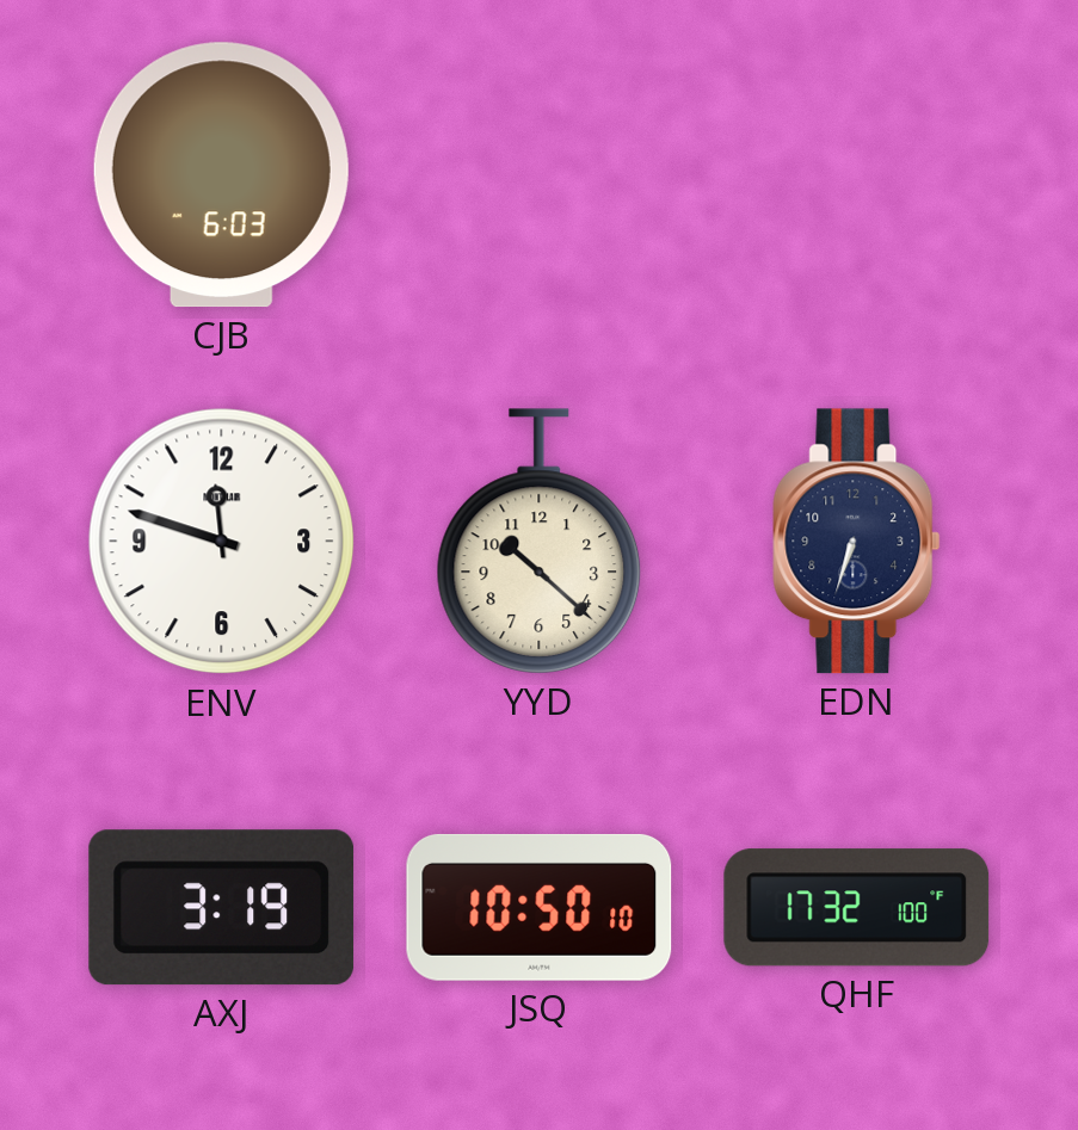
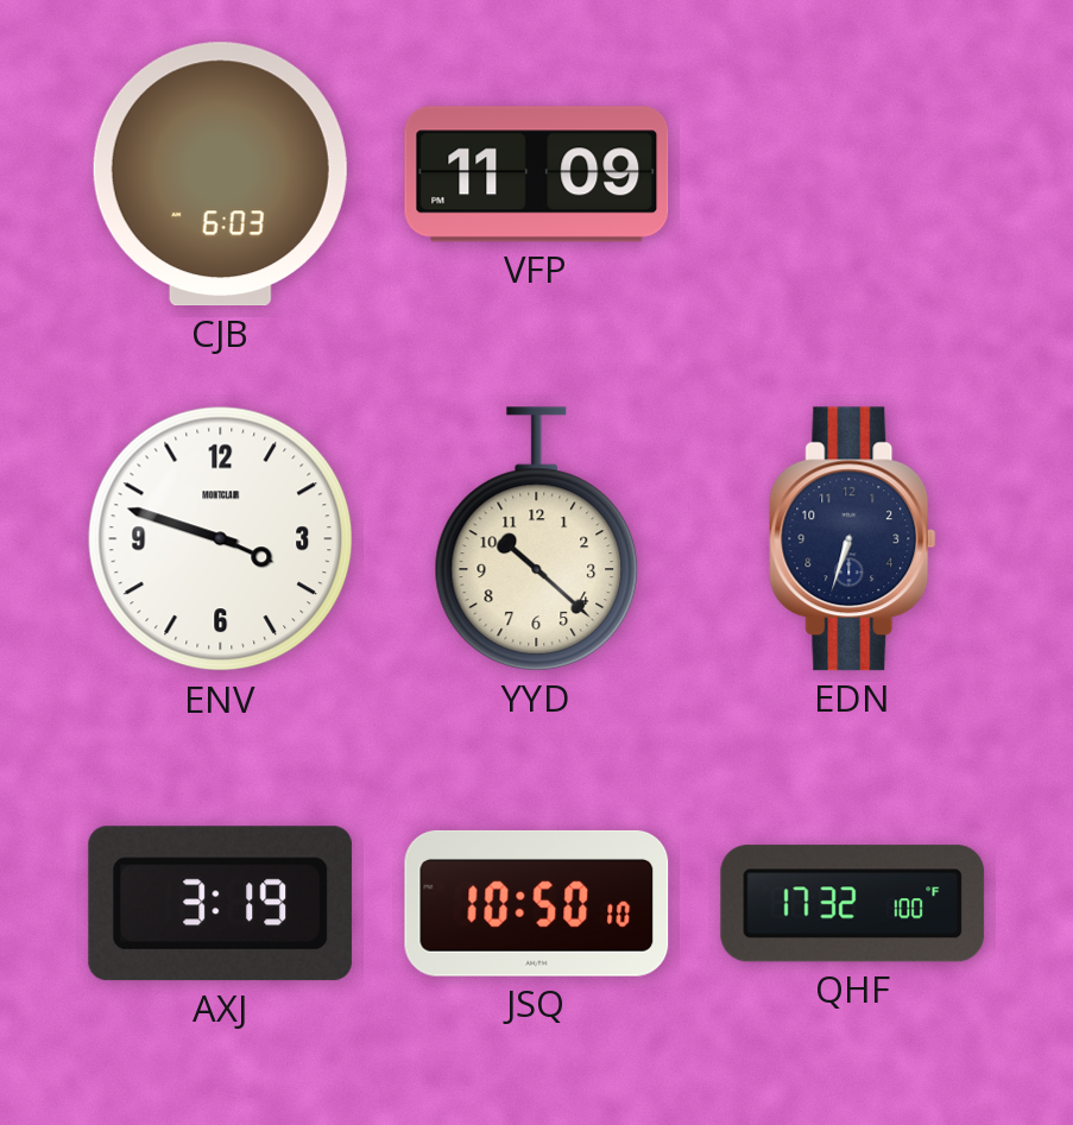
VFP: none -> 11:09 (537, 175)
ENV: 11:48 -> 3:48 (221, 539)
